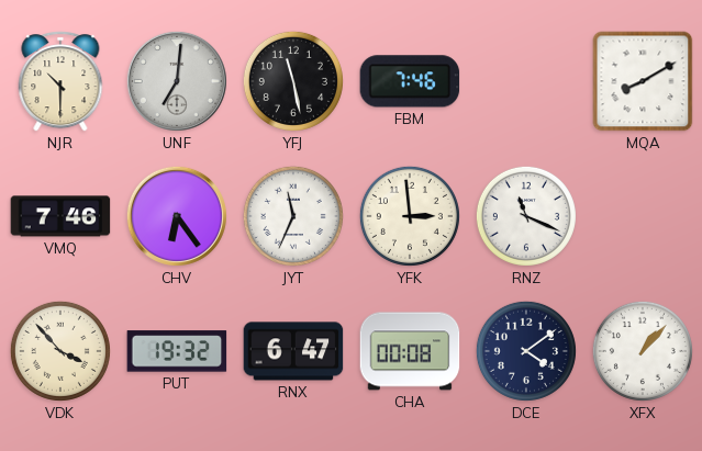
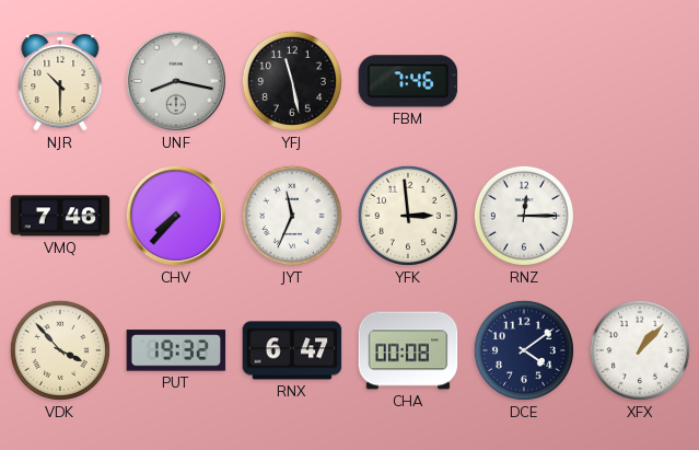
UNF: 7:01 -> 8:17 (176, 81)
MQA: 8:10 -> none (643, 81)
CHV: 6:24 -> 7:37 (176, 216)
RNZ: 11:19 -> 12:15 (524, 216)
